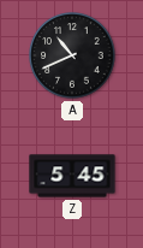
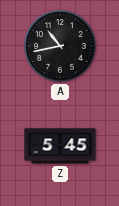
A: 10:41 -> 10:43 (60, 46)
